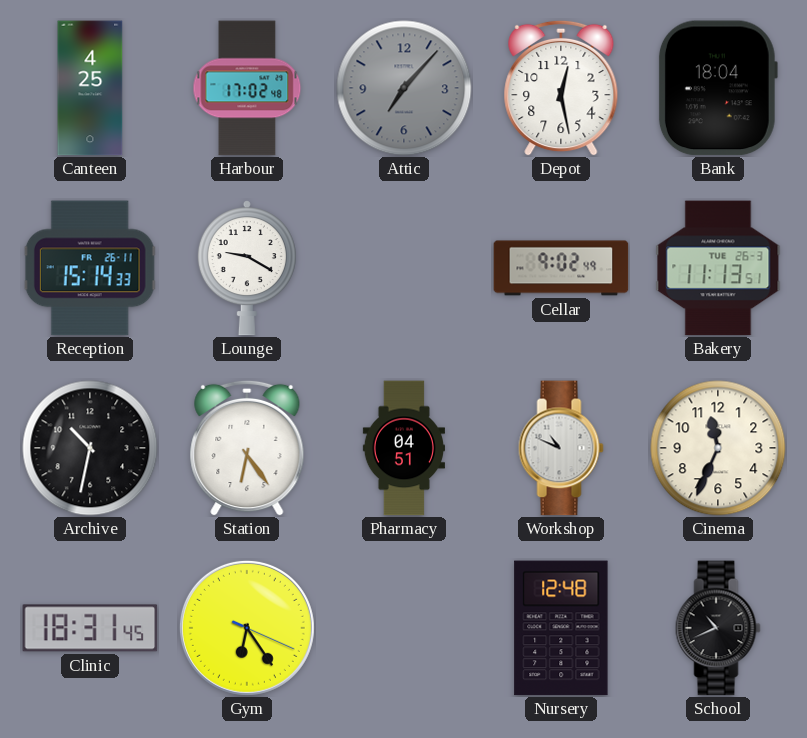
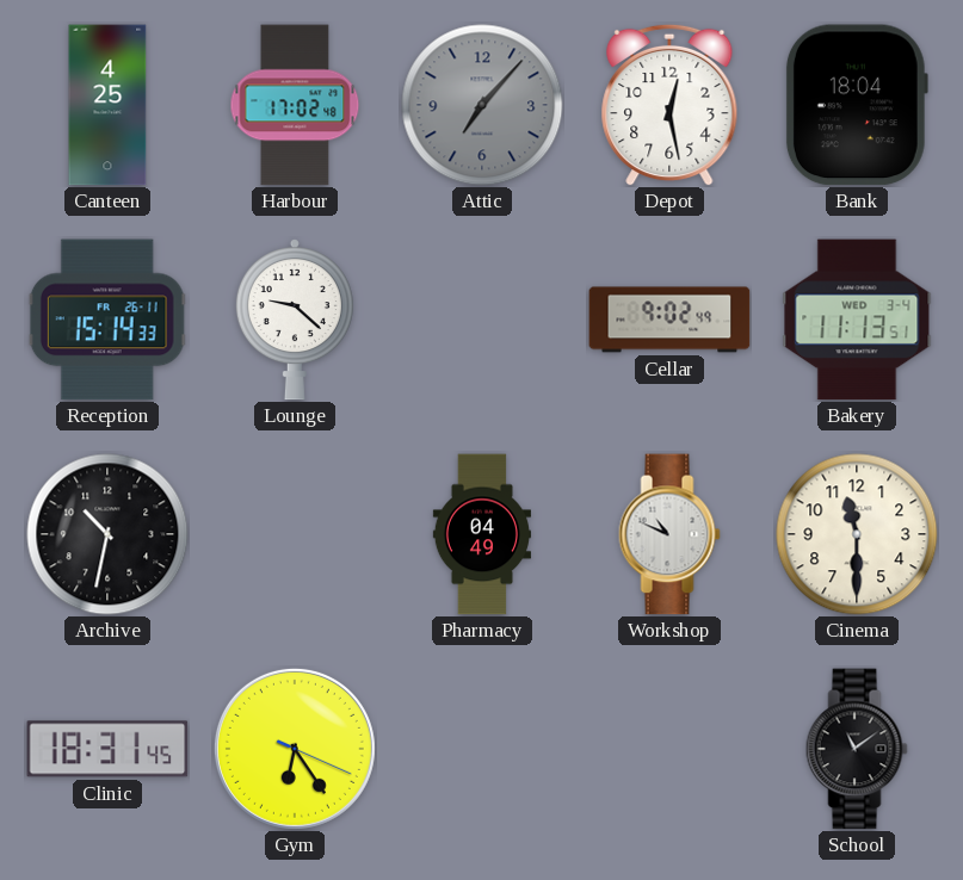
Lounge: 9:20 -> 9:22 (295, 320)
Bakery date: TUE 26-3 -> WED 3-4 (857, 320)
Station: 6:24 -> none (247, 448)
Pharmacy: 04:51 -> 04:49 (482, 534)
Cinema: 11:34 -> 11:30 (857, 534)
Nursery: 12:48 -> none (561, 628)
School: 10:41 -> 11:09 (857, 749)
